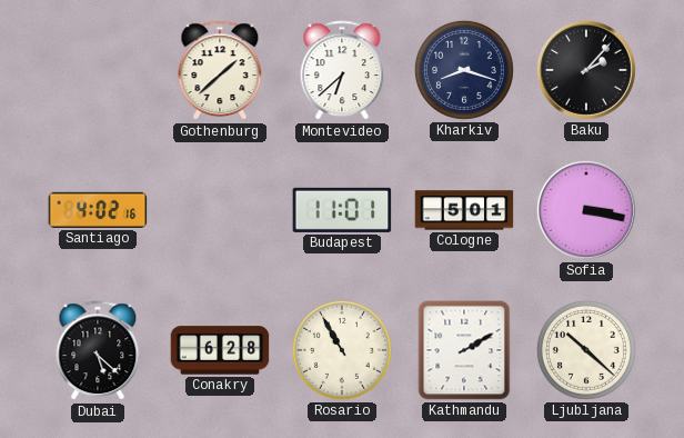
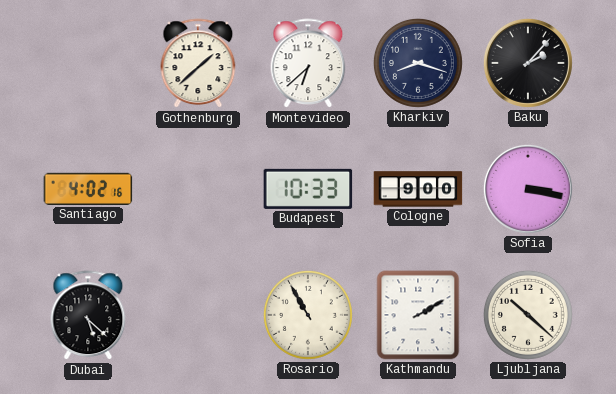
Budapest: 11:01 -> 10:33 (308, 189)
Cologne: 5:01 -> 9:00 (418, 189)
Conakry: 6:28 -> none (220, 350)
